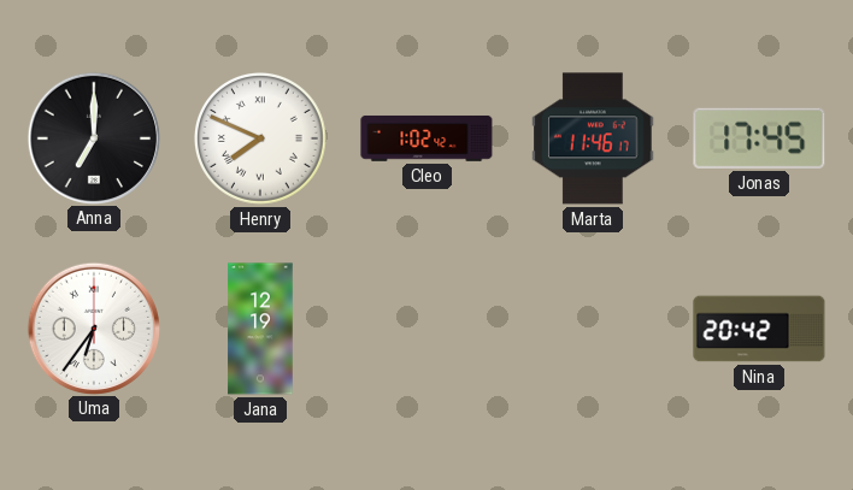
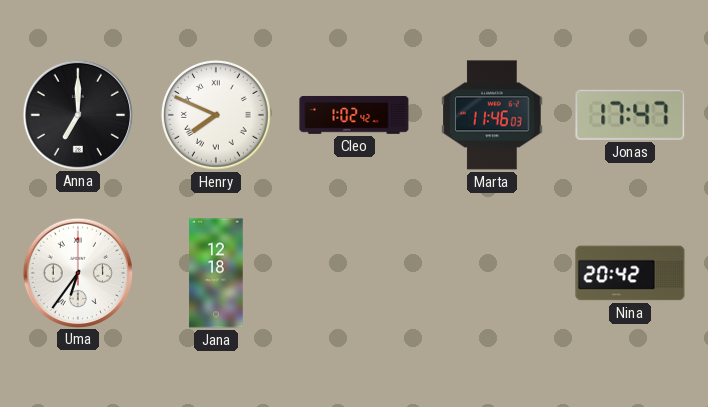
Marta: 11:46:17 -> 11:46:03 (492, 115)
Jonas: 17:45 -> 17:47 (630, 115)
Jana: 12:19 -> 12:18 (216, 273)
